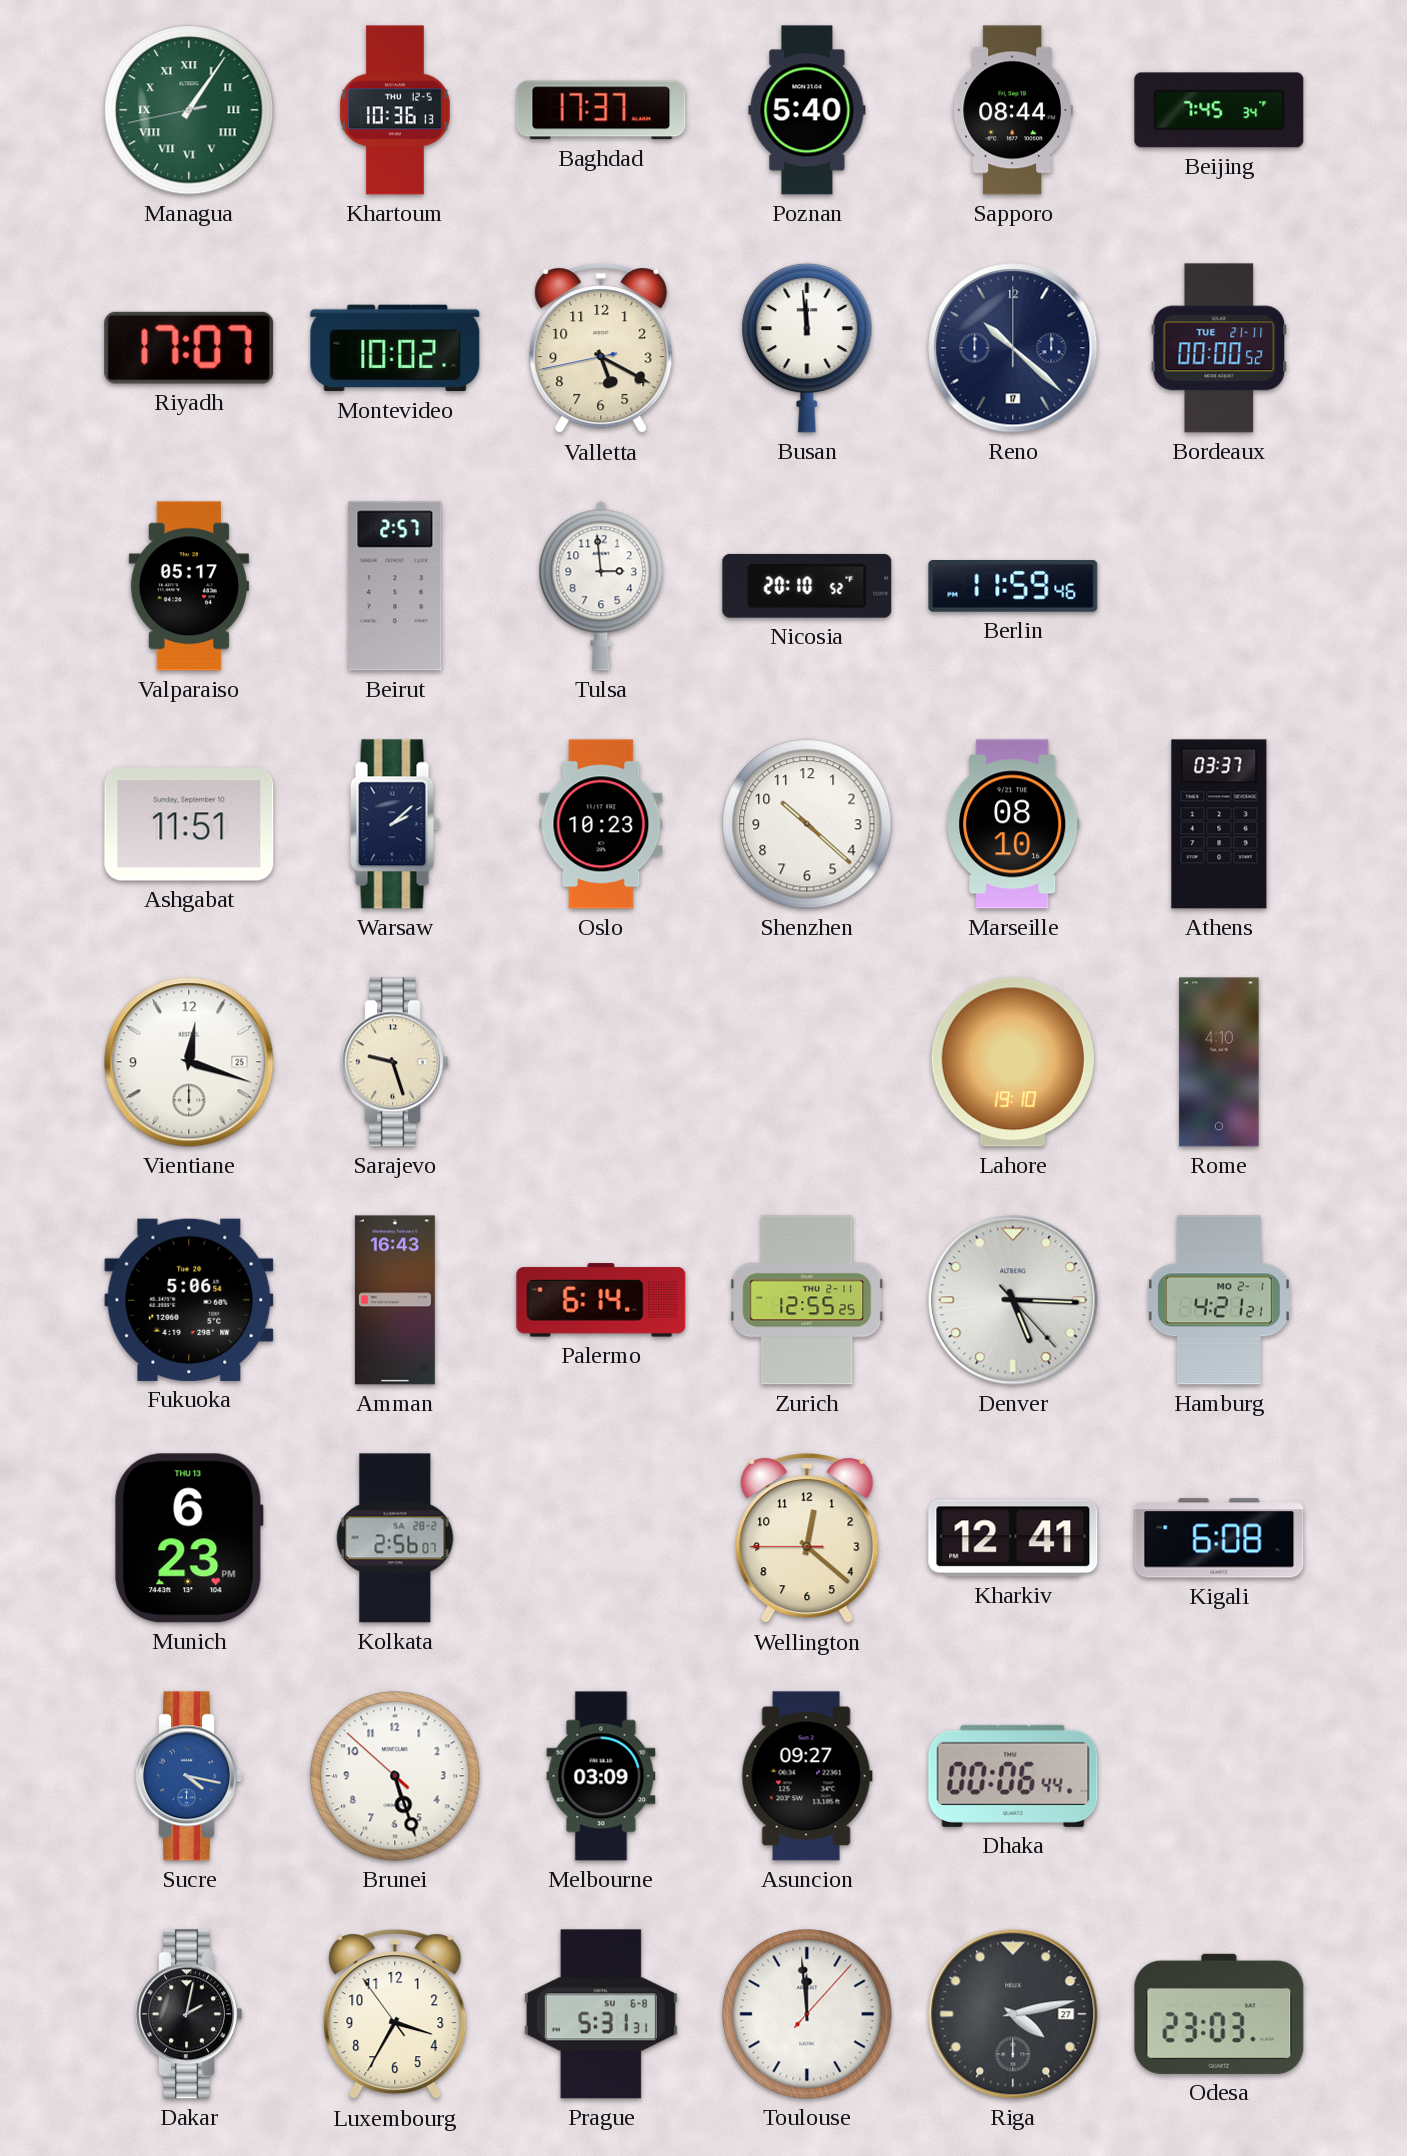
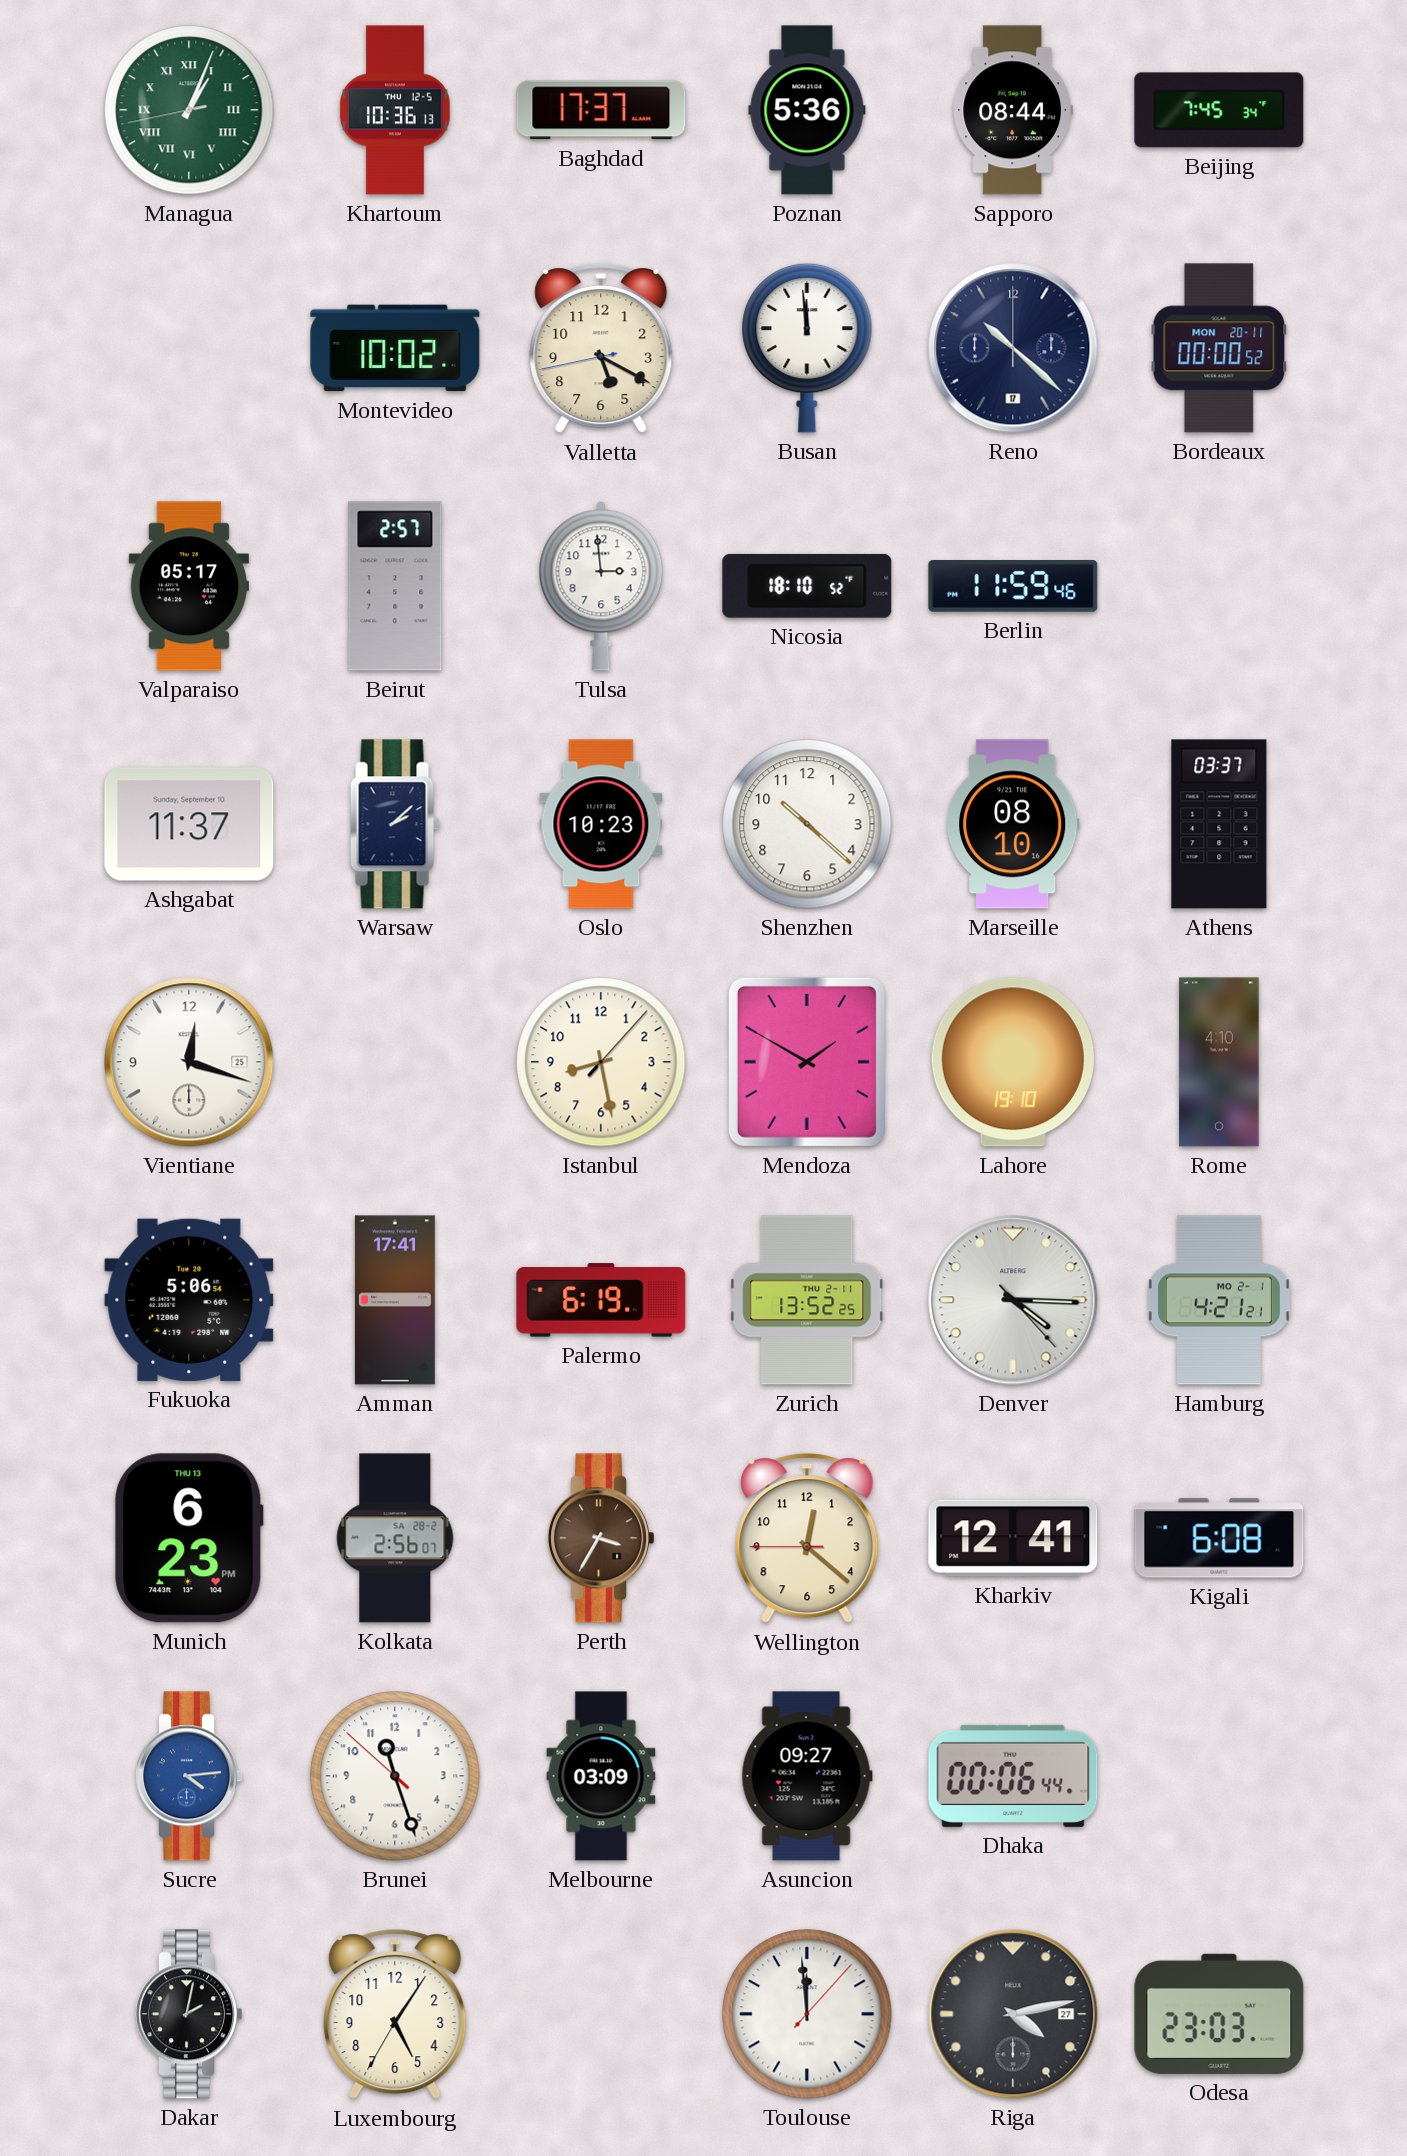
Managua: 1:05 -> 1:03 (189, 110)
Poznan: 5:40 -> 5:36 (807, 110)
Riyadh: 17:07 -> none (189, 348)
Bordeaux date: TUE 21-11 -> MON 20-11 (1219, 348)
Nicosia: 20:10 -> 18:10 (807, 586)
Ashgabat: 11:51 -> 11:37 (189, 824)
Sarajevo: 9:27 -> none (394, 1062)
Istanbul: none -> 8:28 (601, 1062)
Mendoza: none -> 1:50 (807, 1062)
Amman: 16:43 -> 17:41 (395, 1300)
Palermo: 6:14 -> 6:19 (601, 1300)
Zurich: 12:55 -> 13:52 (807, 1300)
Denver: 5:15 -> 4:15 (1013, 1300)
Perth: none -> 3:35 (600, 1538)
Sucre: 4:17 -> 4:14 (188, 1776)
Brunei: 5:26 -> 11:26 (395, 1776)
Luxembourg: 3:34 -> 5:05 (395, 2015)
Prague: 5:31 -> none (601, 2014)
